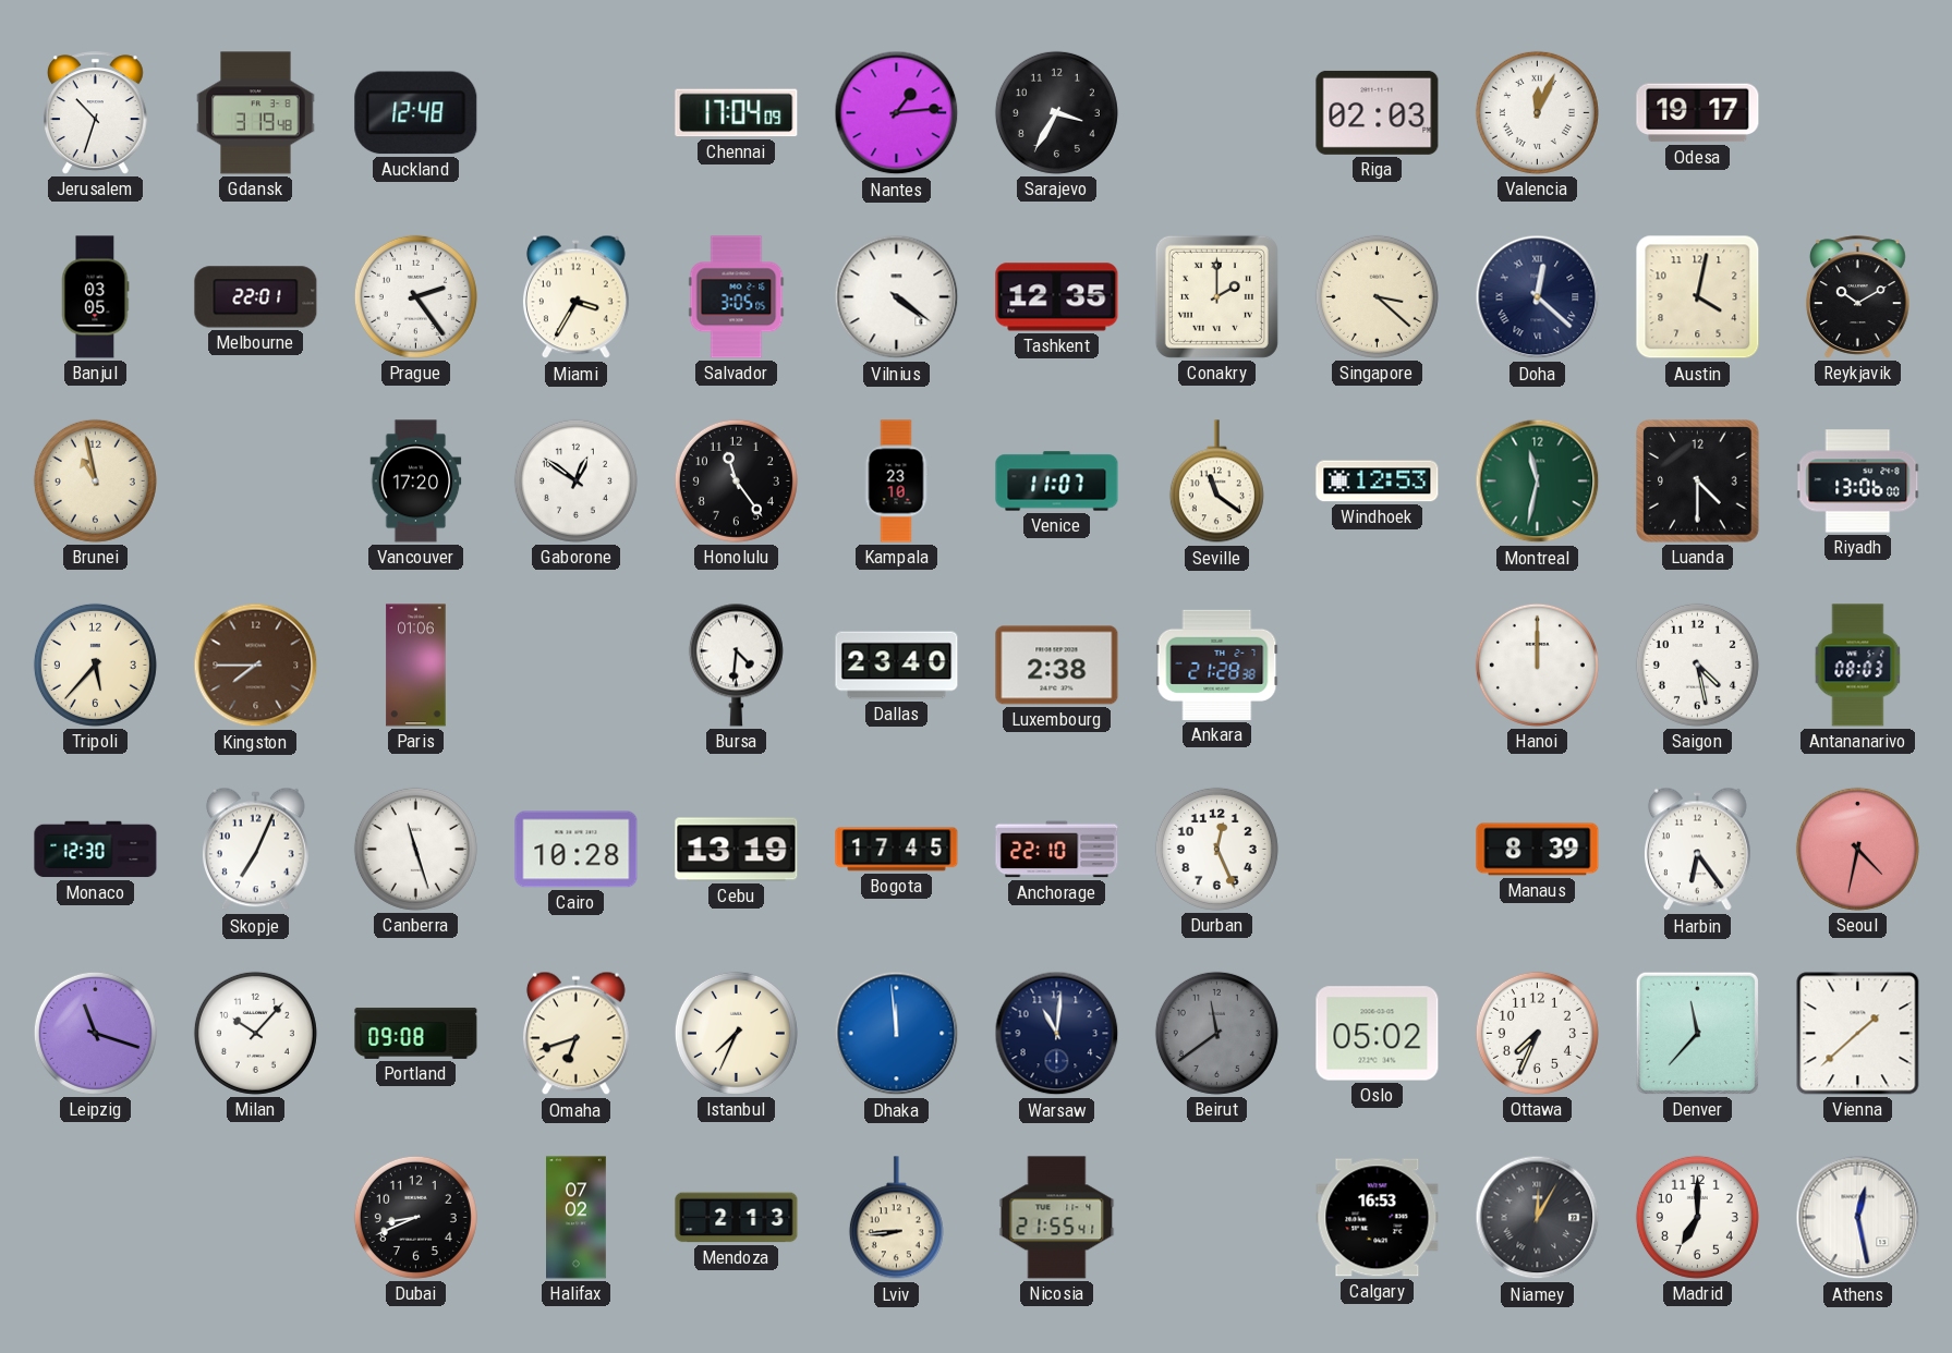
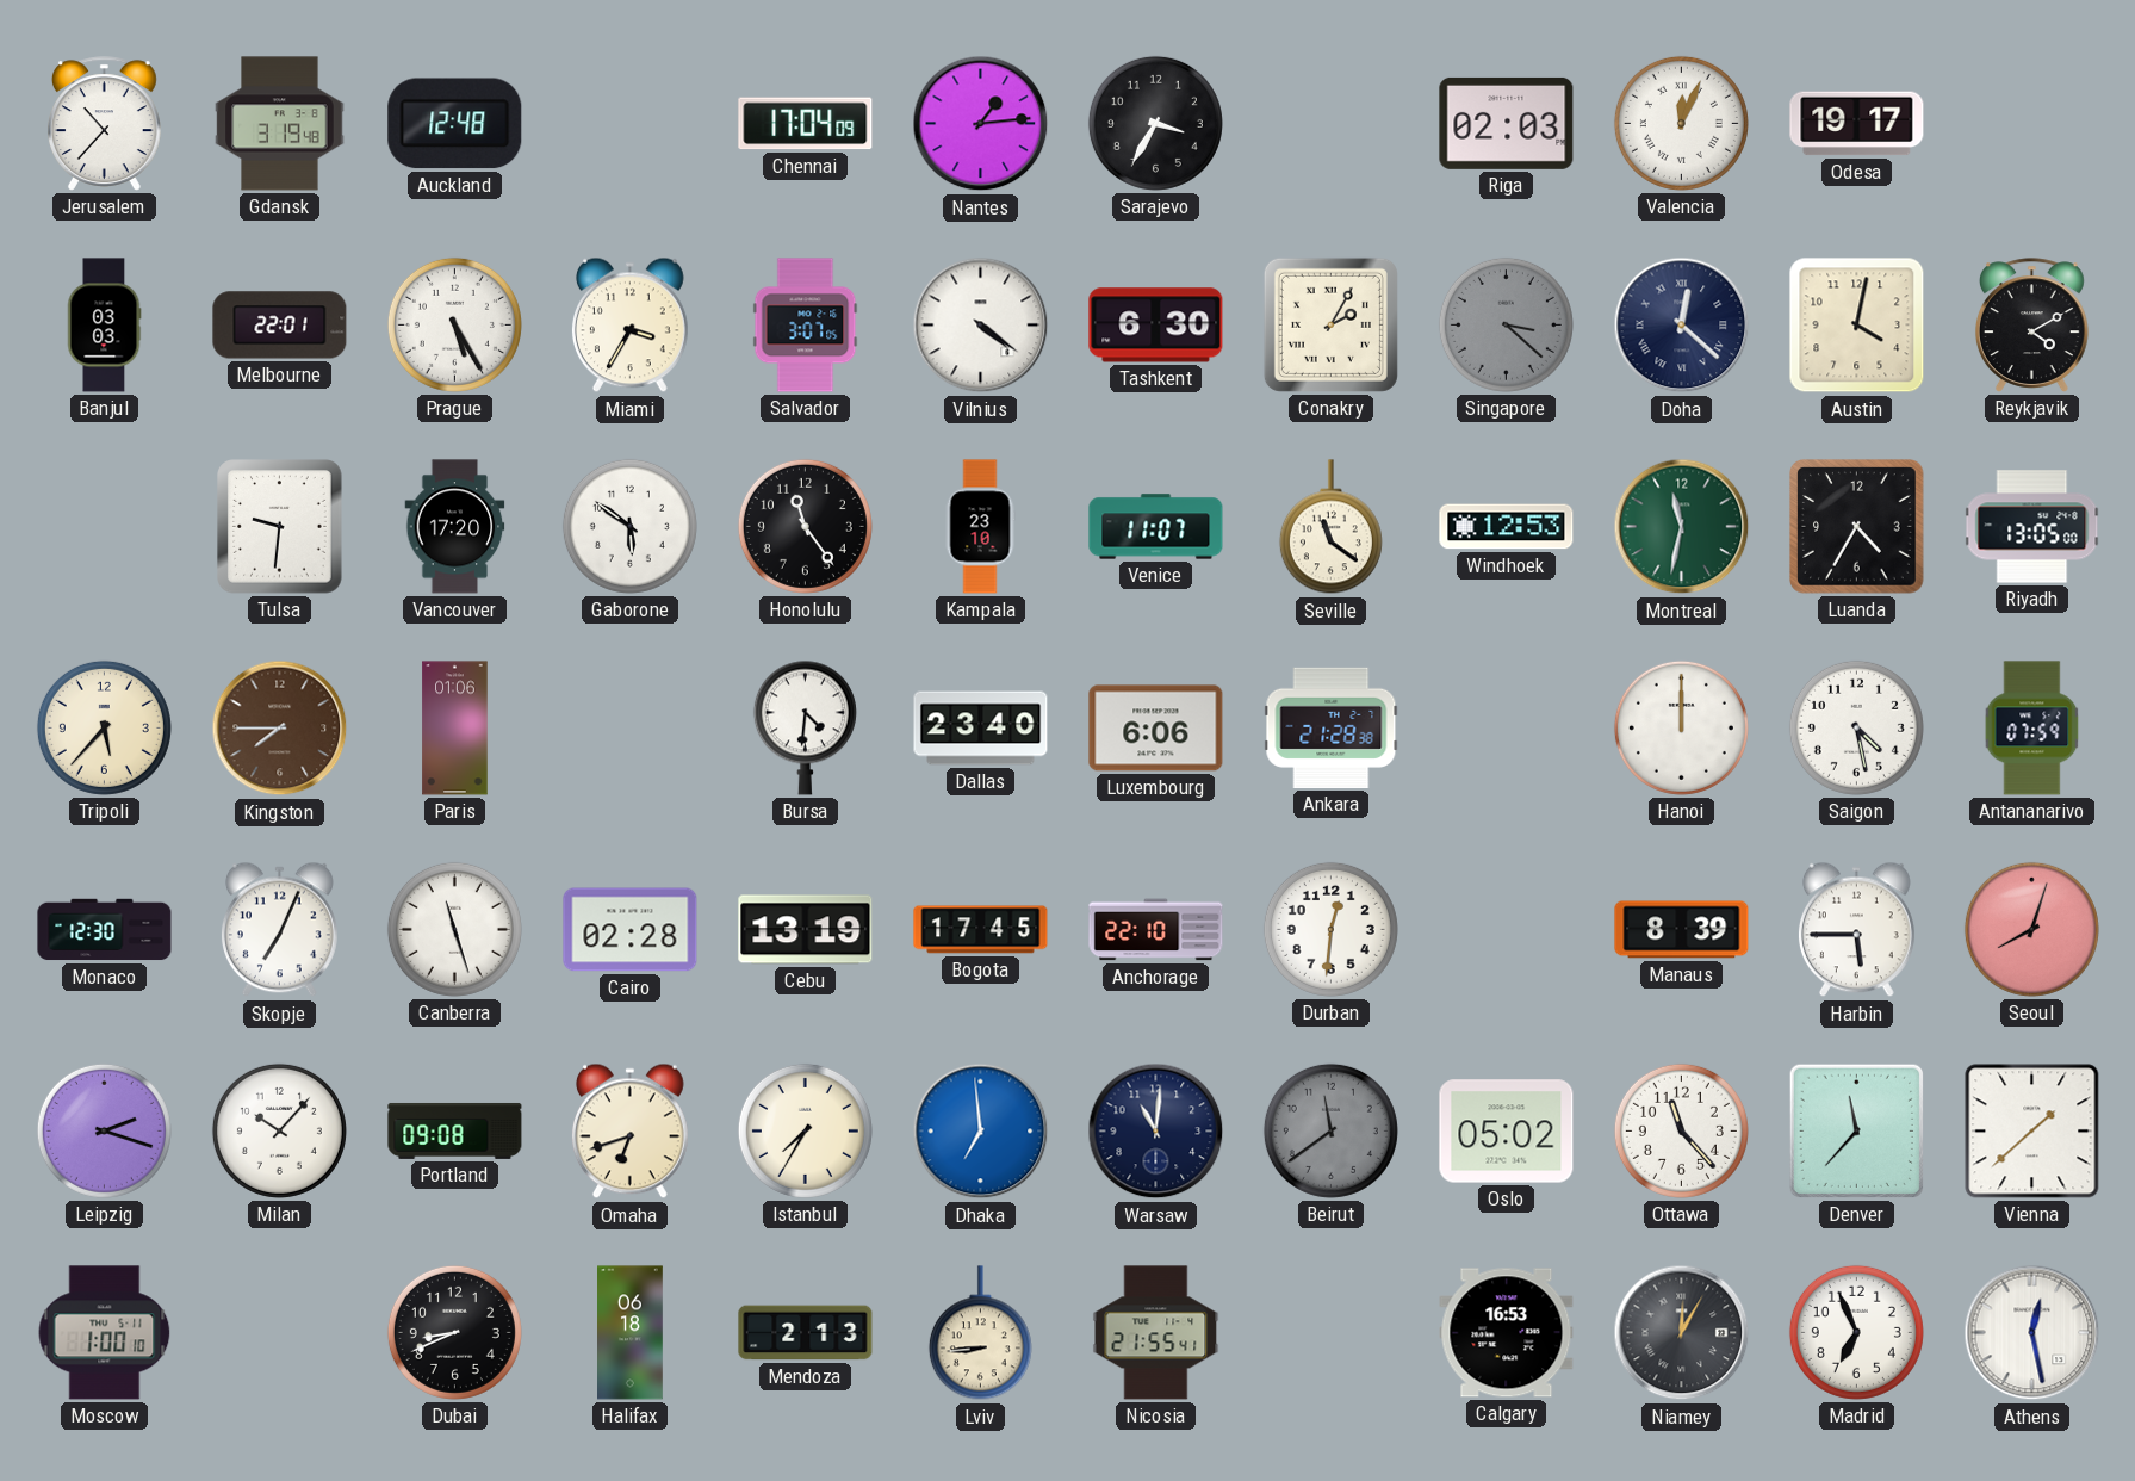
Jerusalem: 10:33 -> 10:37 (104, 124)
Banjul: 03:05 -> 03:03 (104, 326)
Prague: 2:24 -> 5:25 (454, 324)
Salvador: 3:05 -> 3:07 (806, 326)
Tashkent: 12:35 -> 6:30 (1156, 326)
Conakry: 2:00 -> 2:05 (1330, 324)
Singapore dial: cream -> grey (1506, 324)
Reykjavik: 10:10 -> 4:10 (2031, 326)
Brunei: 10:58 -> none (95, 480)
Tulsa: none -> 9:31 (280, 527)
Gaborone: 12:51 -> 5:51 (629, 526)
Luanda: 4:30 -> 4:35 (1857, 527)
Riyadh: 13:06 -> 13:05 (2032, 527)
Luxembourg: 2:38 -> 6:06 (1156, 729)
Antananarivo: 08:03 -> 07:59 (2032, 729)
Cairo: 10:28 -> 02:28 (631, 930)
Durban: 12:26 -> 12:31 (1330, 929)
Harbin: 6:24 -> 5:45 (1856, 930)
Seoul: 4:32 -> 8:03 (2031, 929)
Leipzig: 11:18 -> 2:18 (104, 1130)
Istanbul: 7:34 -> 7:35 (805, 1130)
Dhaka: 11:59 -> 6:59 (981, 1132)
Ottawa: 7:34 -> 11:23 (1681, 1130)
Moscow: none -> 1:00 (105, 1333)
Halifax: 07:02 -> 06:18 (631, 1333)
Madrid: 7:00 -> 6:56 (1856, 1332)
